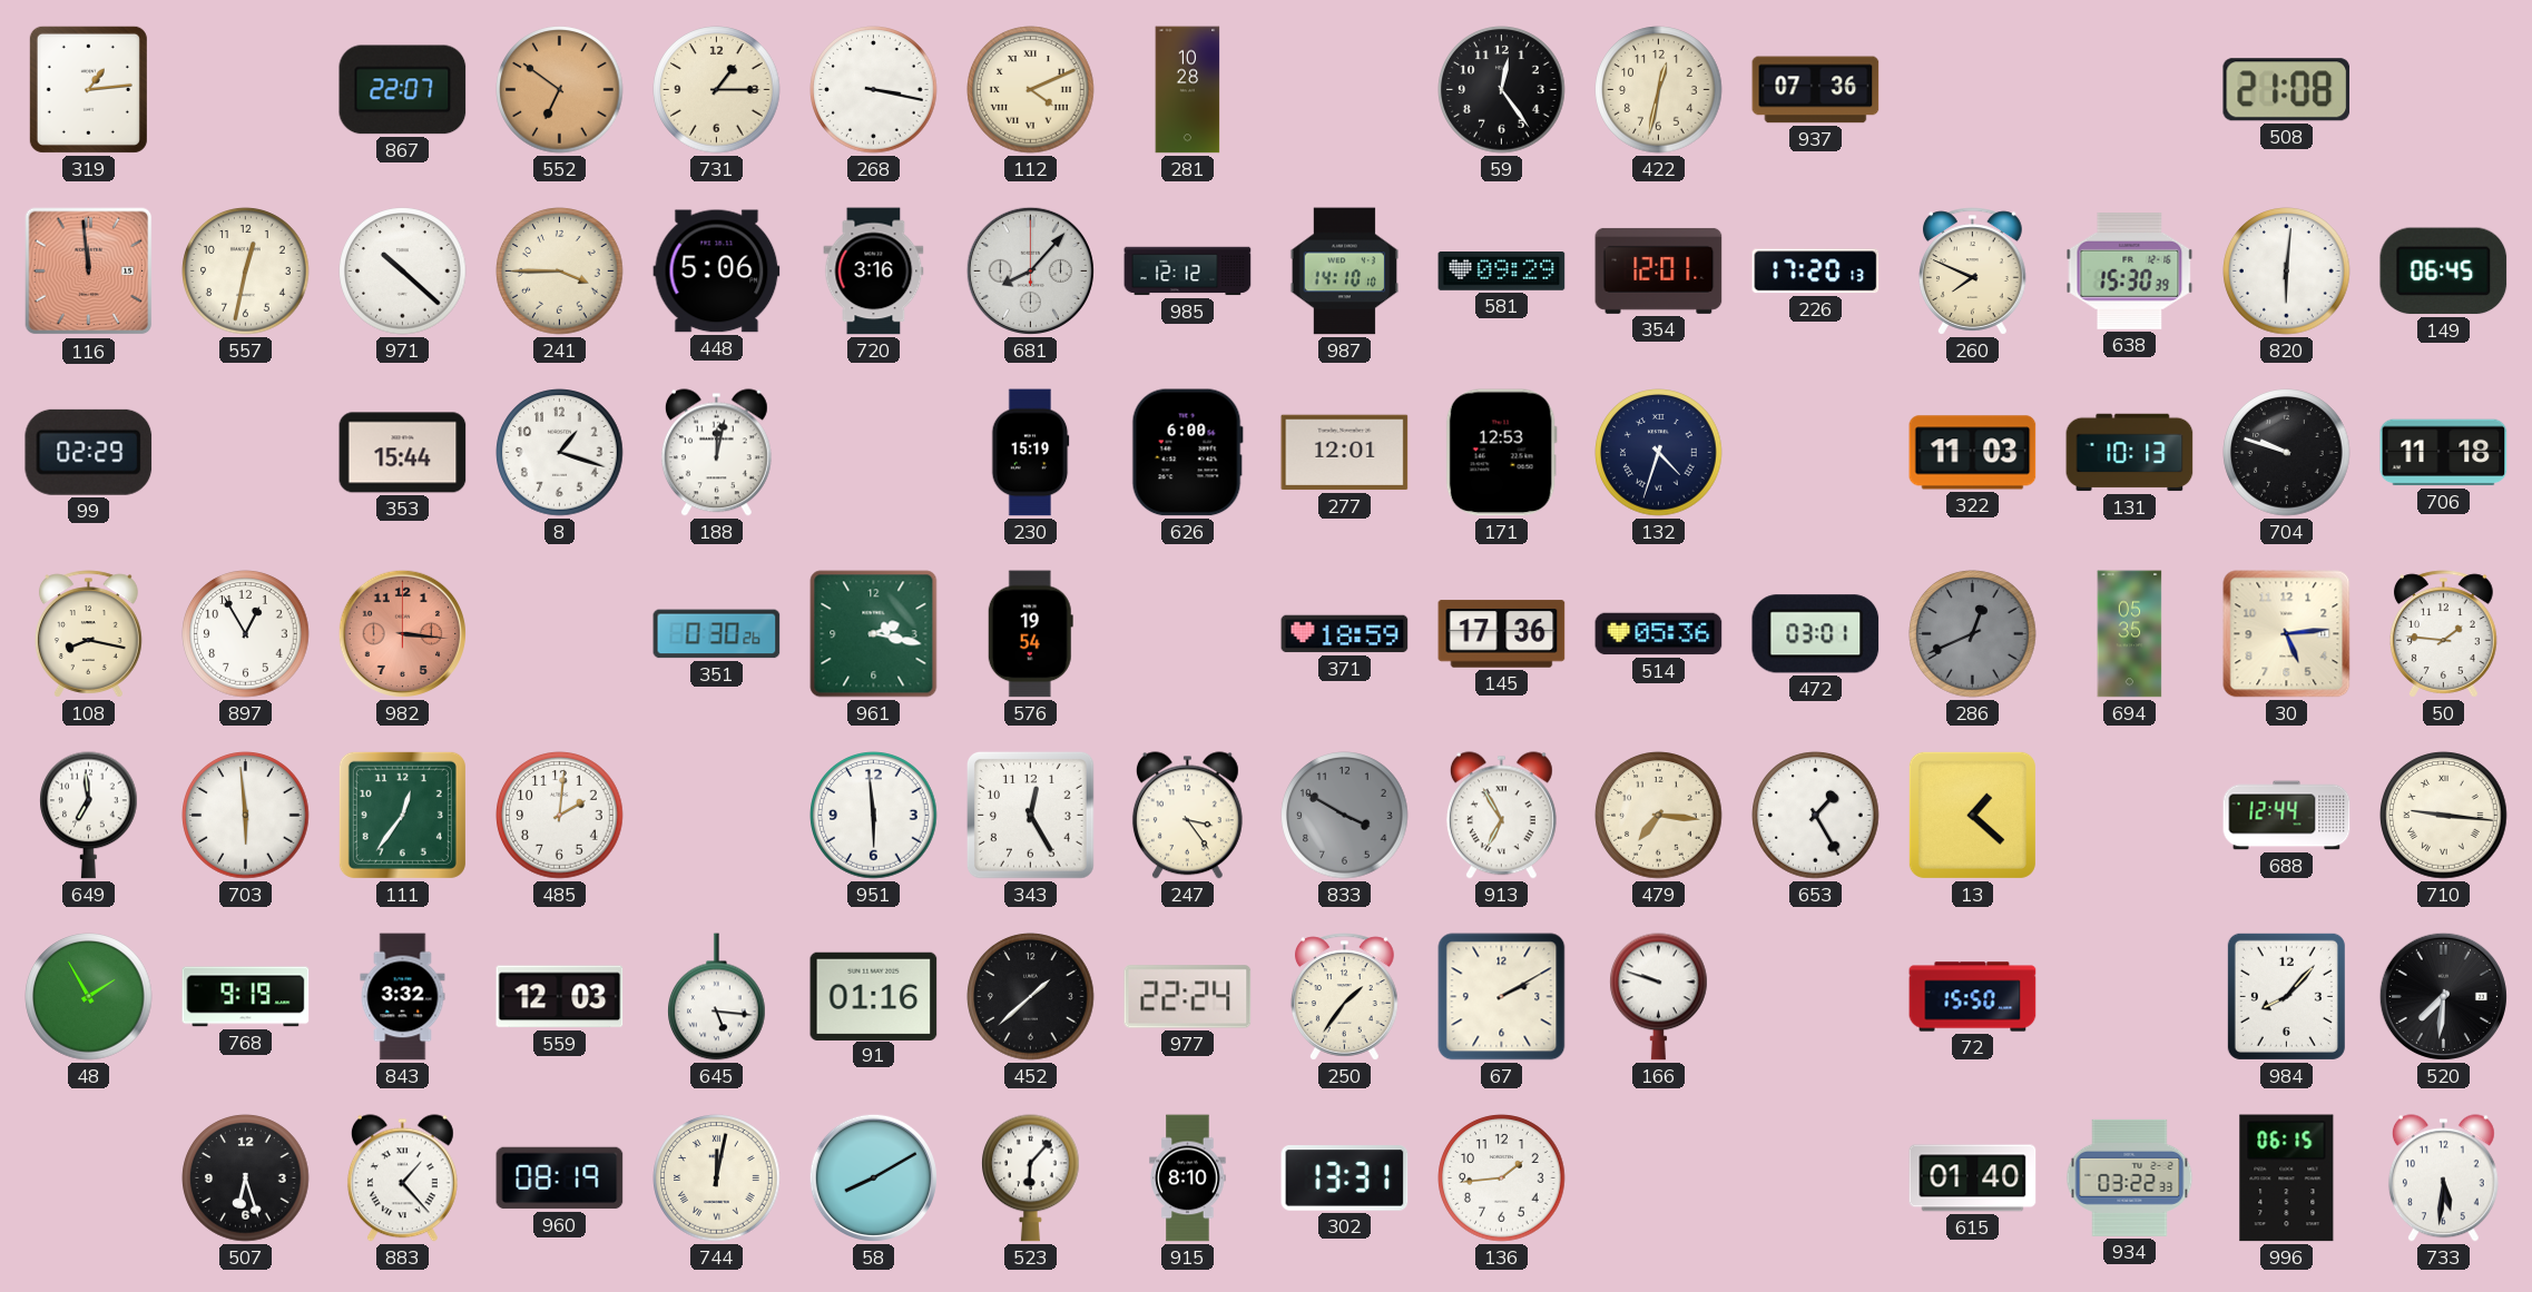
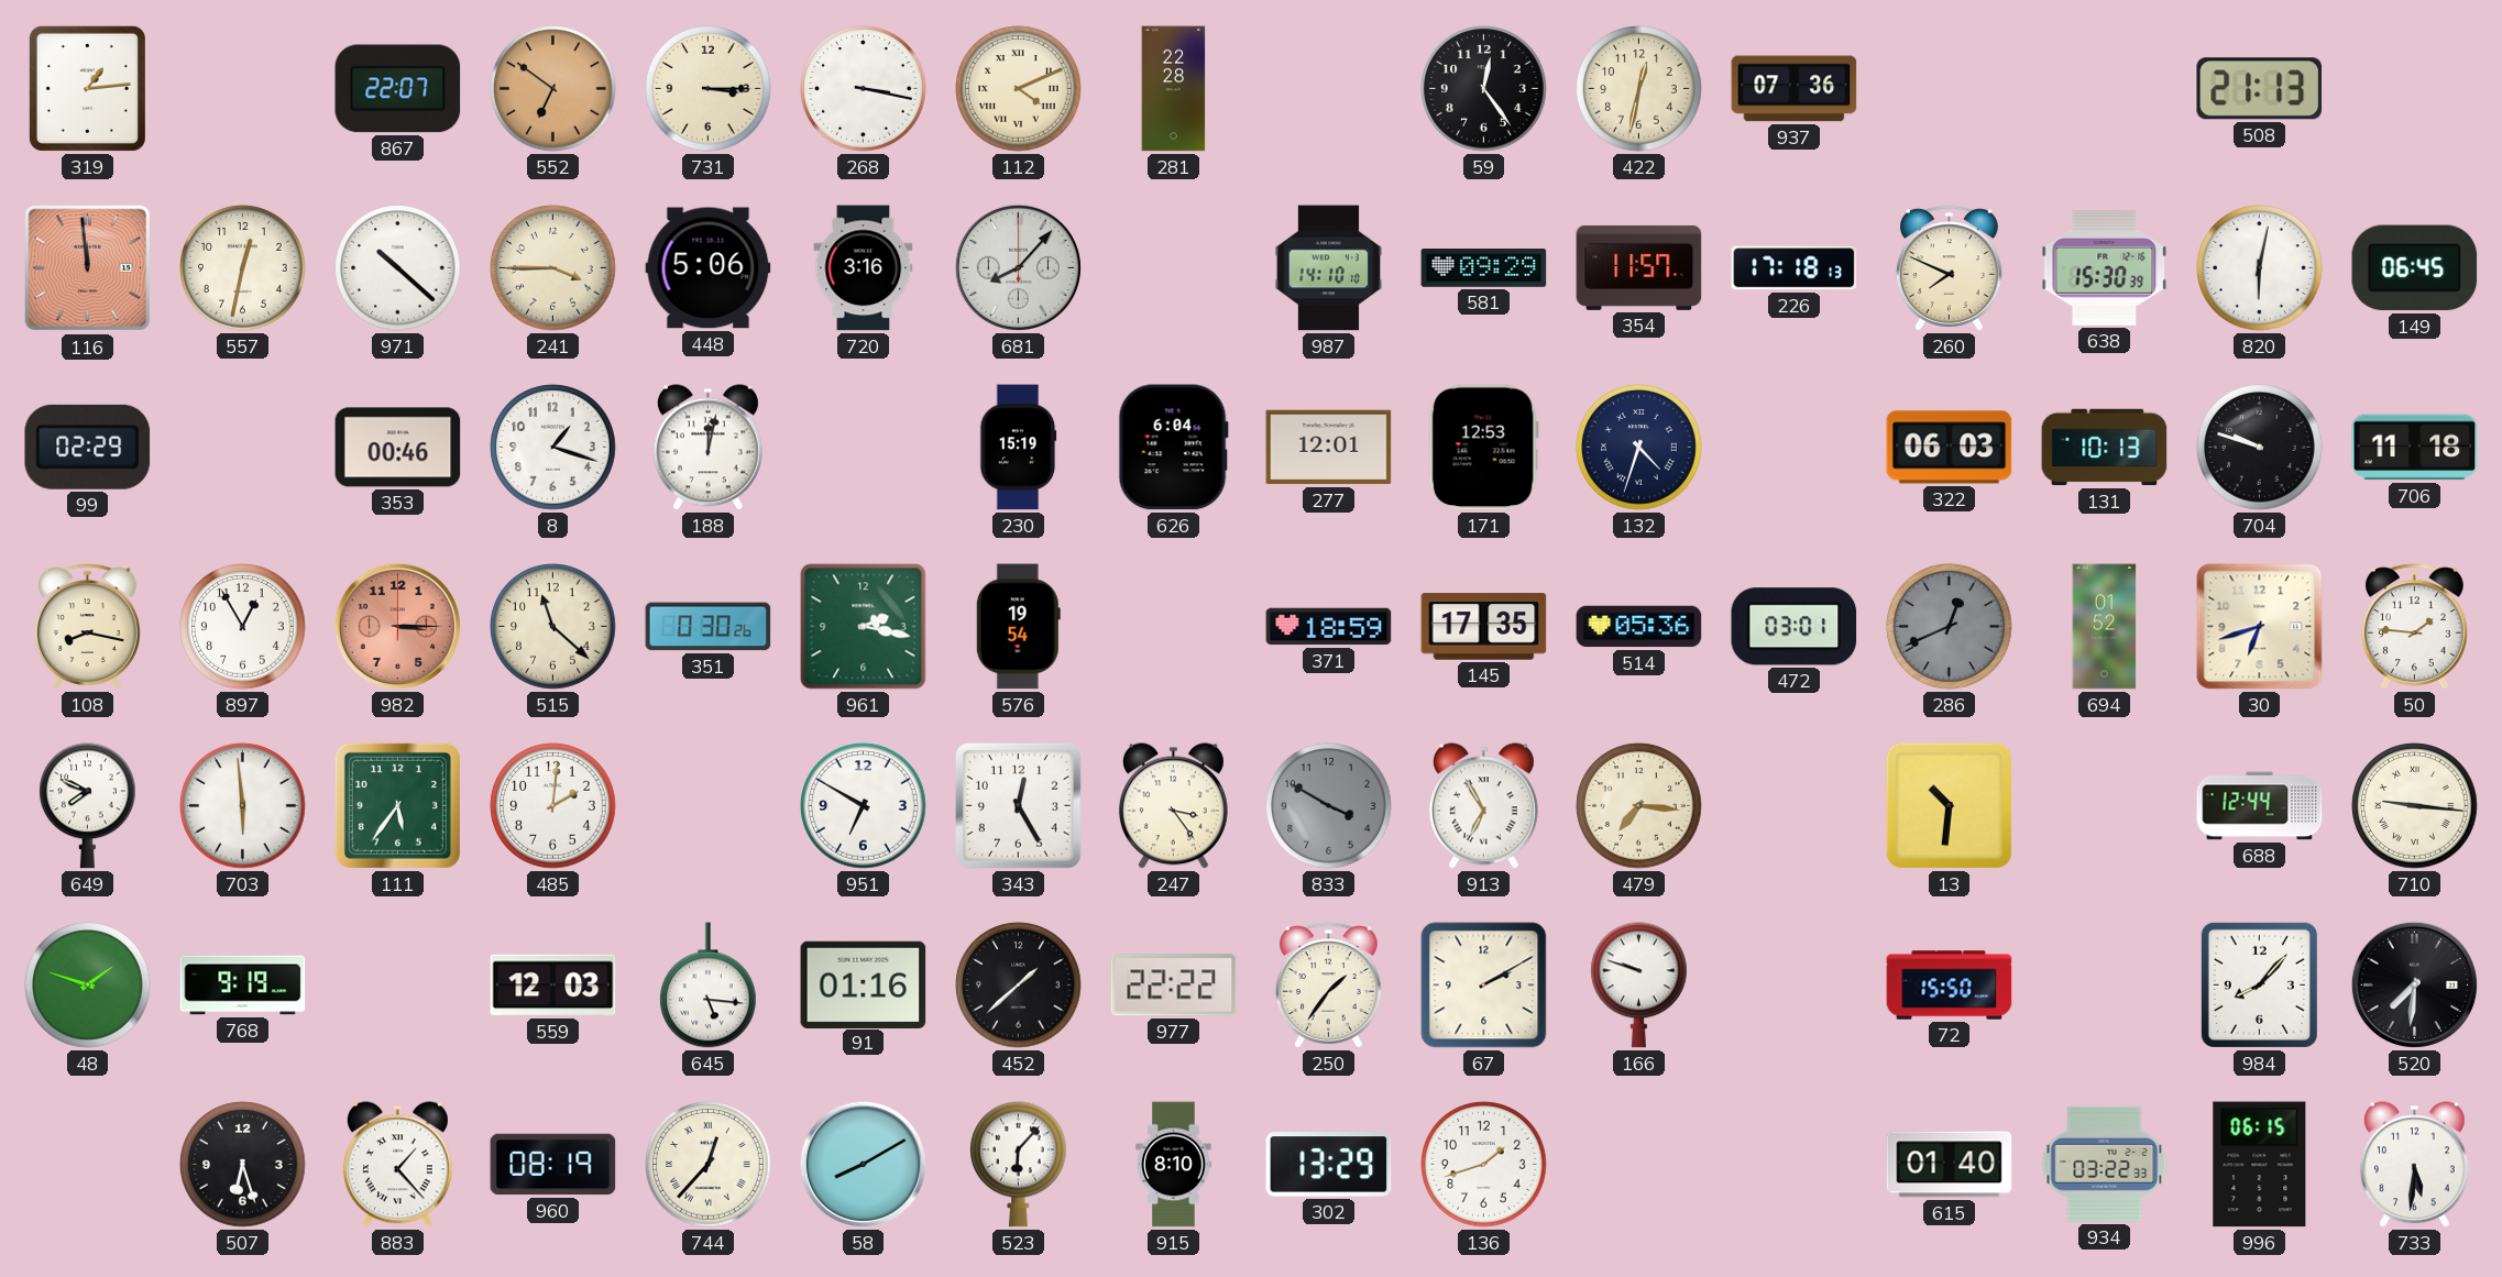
731: 1:15 -> 3:15 (709, 89)
281: 10:28 -> 22:28 (1174, 89)
508: 21:08 -> 21:13 (2260, 89)
985: 12:12 -> none (1188, 272)
354: 12:01 -> 11:57 (1639, 267)
226: 17:20 -> 17:18 (1795, 268)
820: 6:01 -> 6:02 (2260, 268)
353: 15:44 -> 00:46 (398, 448)
626: 6:00 -> 6:04 (1173, 448)
322: 11:03 -> 06:03 (1950, 448)
982: 3:16 -> 3:15 (397, 626)
515: none -> 11:22 (553, 627)
145: 17:36 -> 17:35 (1484, 627)
694: 05:35 -> 01:52 (2105, 627)
30: 5:14 -> 6:42 (2260, 627)
649: 6:59 -> 7:49 (88, 806)
111: 12:36 -> 5:36 (397, 805)
951: 5:59 -> 6:50 (864, 806)
653: 1:25 -> none (1816, 816)
13: 1:22 -> 10:31 (1949, 805)
48: 1:55 -> 1:48 (88, 986)
843: 3:32 -> none (403, 997)
977: 22:24 -> 22:22 (1174, 986)
744: 12:02 -> 12:37 (709, 1165)
302: 13:31 -> 13:29 (1329, 1165)
136: 1:44 -> 1:42 (1484, 1165)
